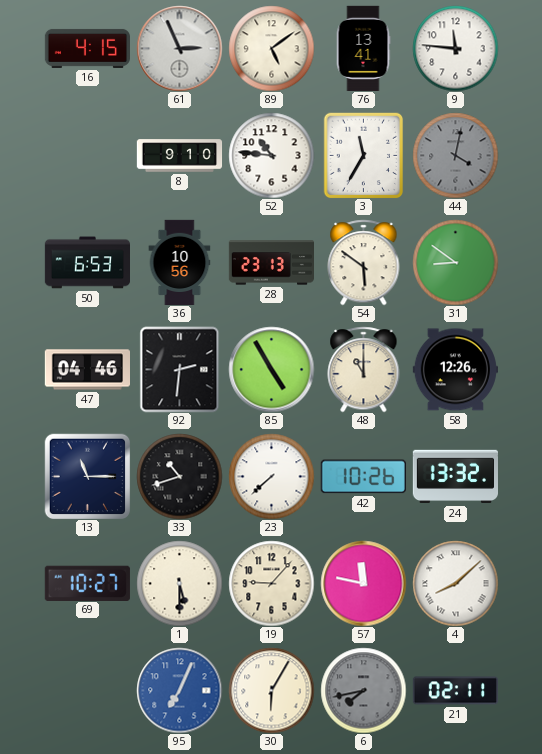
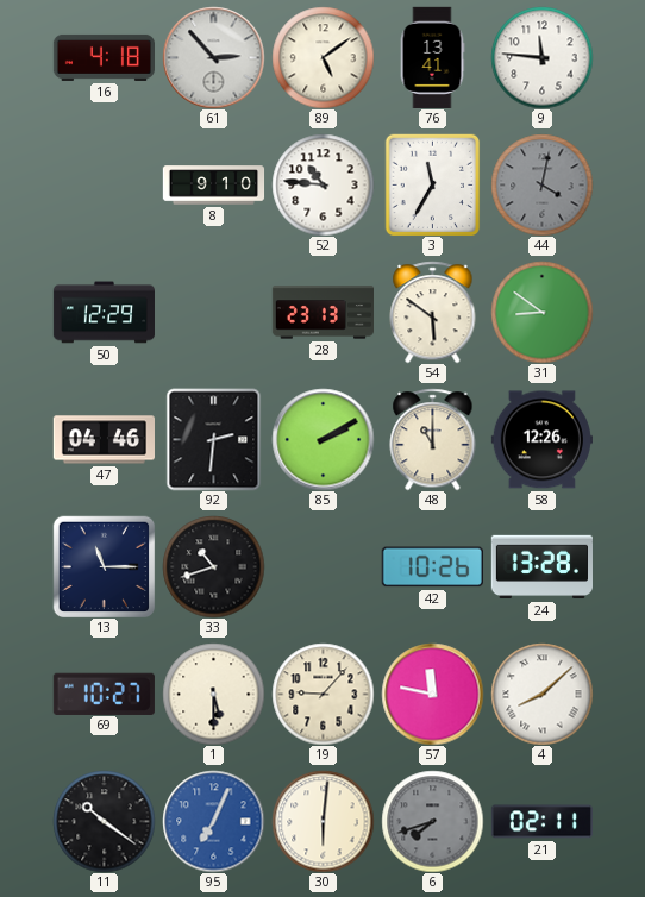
16: 4:15 -> 4:18 (104, 57)
61: 2:56 -> 2:53 (213, 57)
50: 6:53 -> 12:29 (104, 313)
36: 10:56 -> none (180, 262)
85: 4:55 -> 2:10 (322, 439)
23: 7:38 -> none (271, 476)
24: 13:32 -> 13:28 (541, 567)
11: none -> 10:21 (104, 821)
30: 6:05 -> 6:01 (322, 821)
6: 7:43 -> 7:42 (432, 821)
